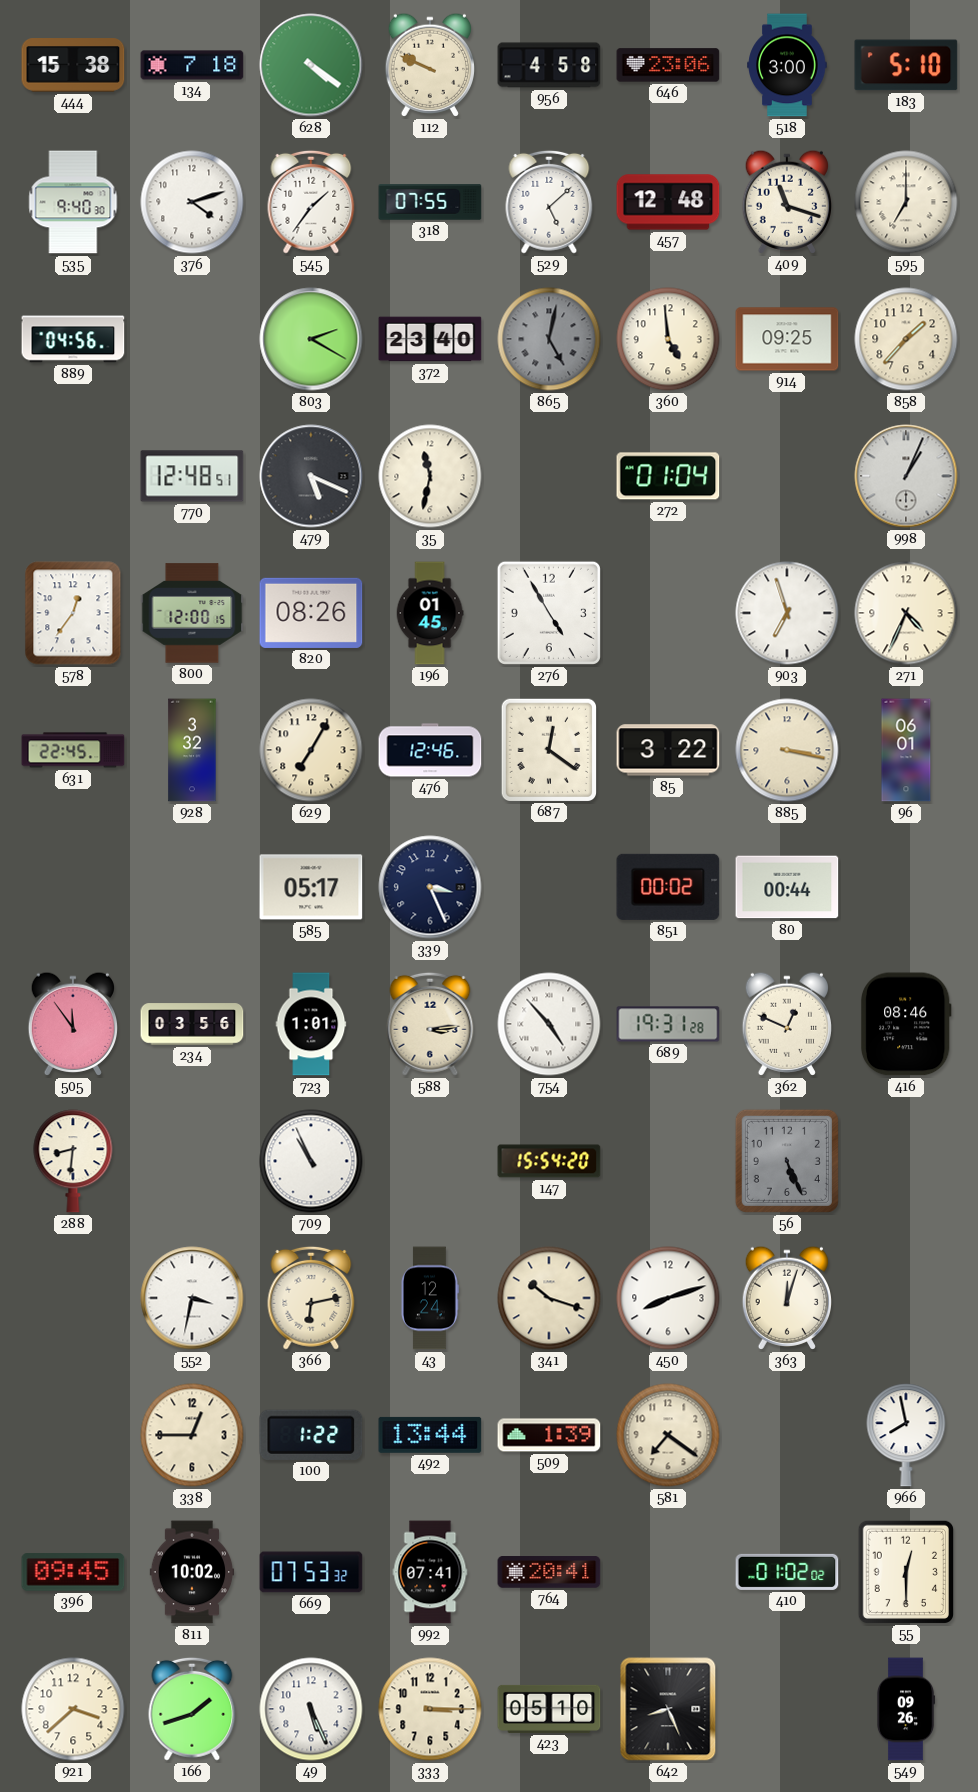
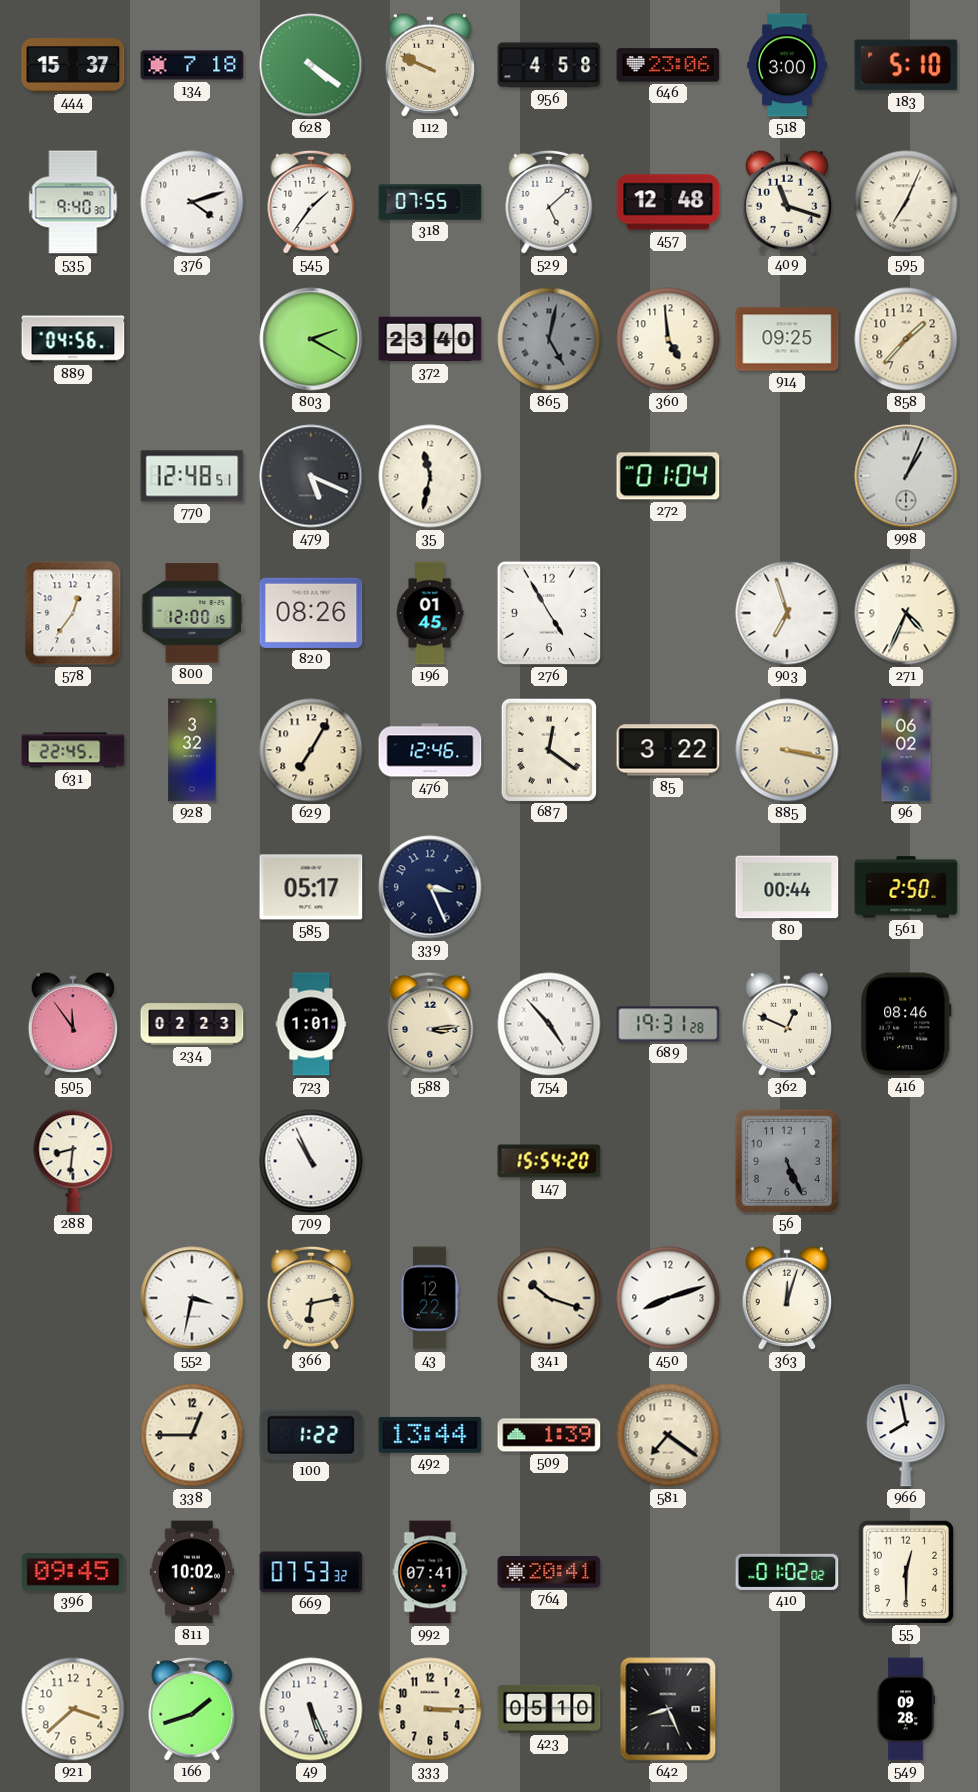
444: 15:38 -> 15:37 (73, 65)
595: 7:00 -> 7:04 (906, 202)
96: 06:01 -> 06:02 (906, 750)
851: 00:02 -> none (668, 887)
561: none -> 2:50 (906, 887)
234: 03:56 -> 02:23 (192, 1024)
43: 12:24 -> 12:22 (429, 1298)
549: 09:26 -> 09:28 (906, 1709)
